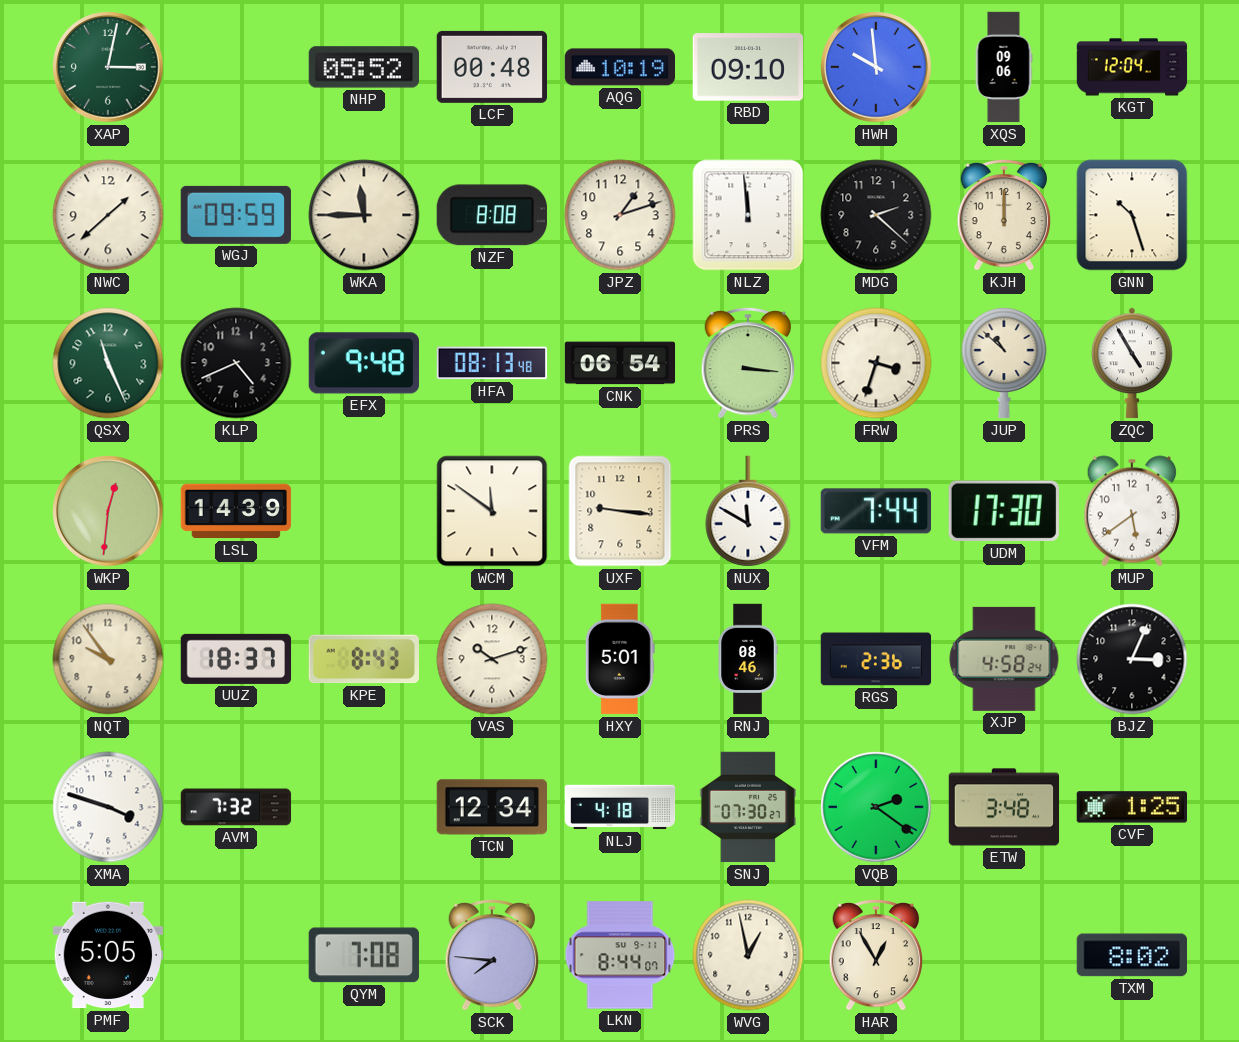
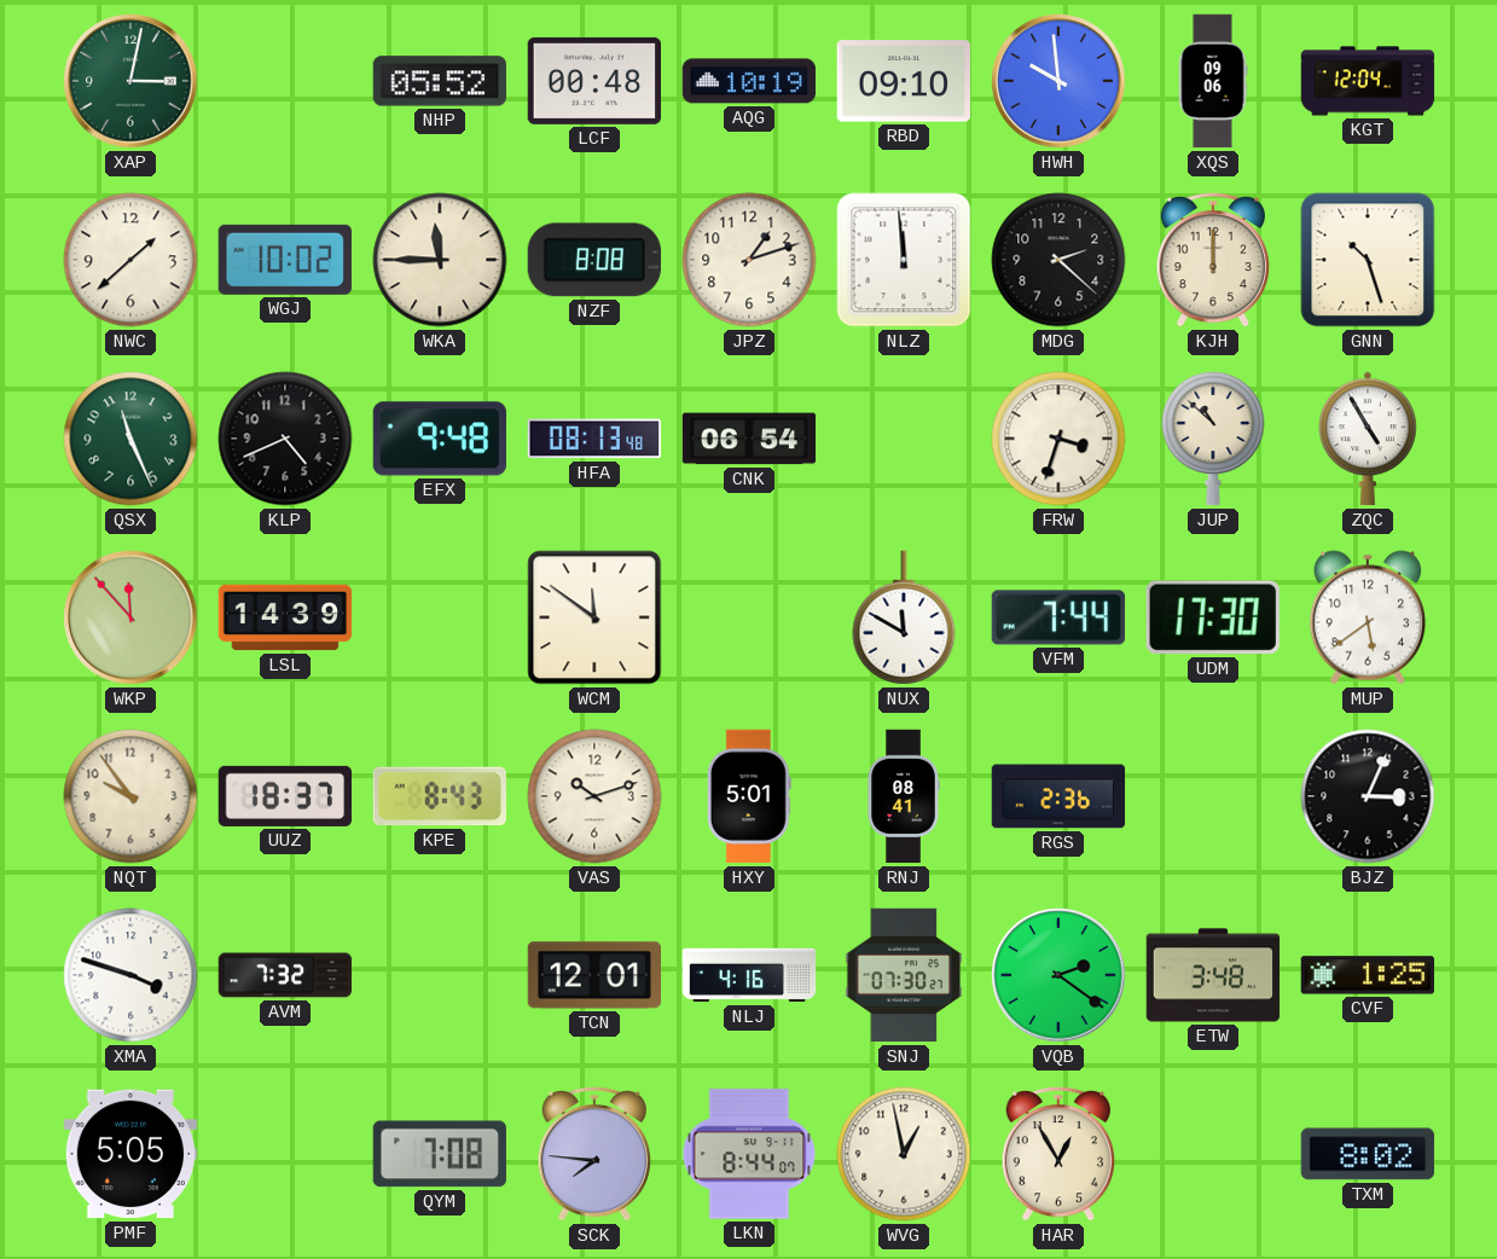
WGJ: 09:59 -> 10:02 (285, 260)
PRS: 3:16 -> none (748, 363)
WKP: 12:31 -> 11:53 (130, 617)
UXF: 9:16 -> none (620, 511)
RNJ: 08:46 -> 08:41 (904, 796)
XJP: 4:58 -> none (1004, 659)
TCN: 12:34 -> 12:01 (593, 975)
NLJ: 4:18 -> 4:16 (749, 975)
